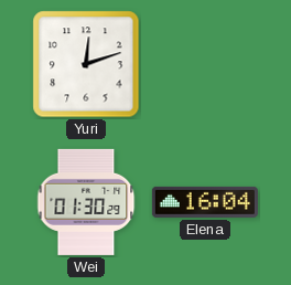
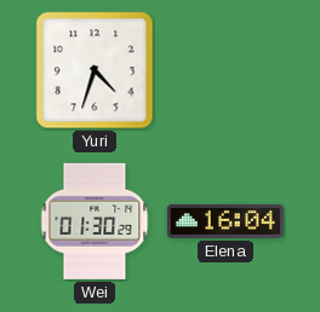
Yuri: 12:12 -> 4:33 (95, 70)
